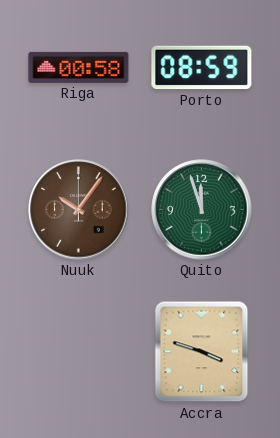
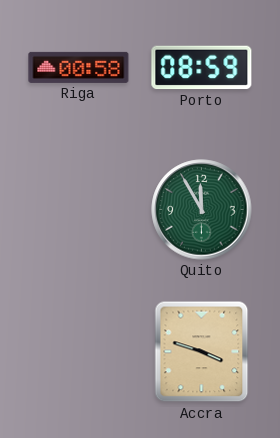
Nuuk: 10:06 -> none (79, 210)
Quito: 11:57 -> 11:55 (202, 210)
